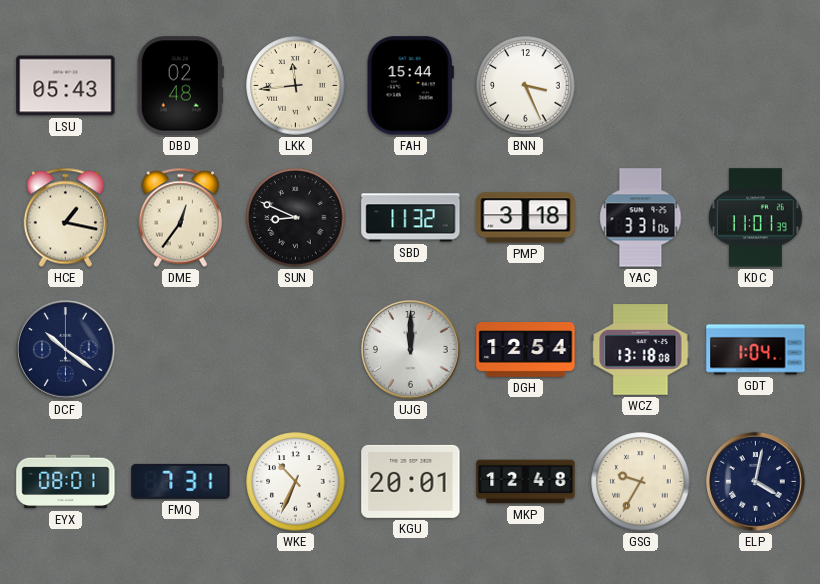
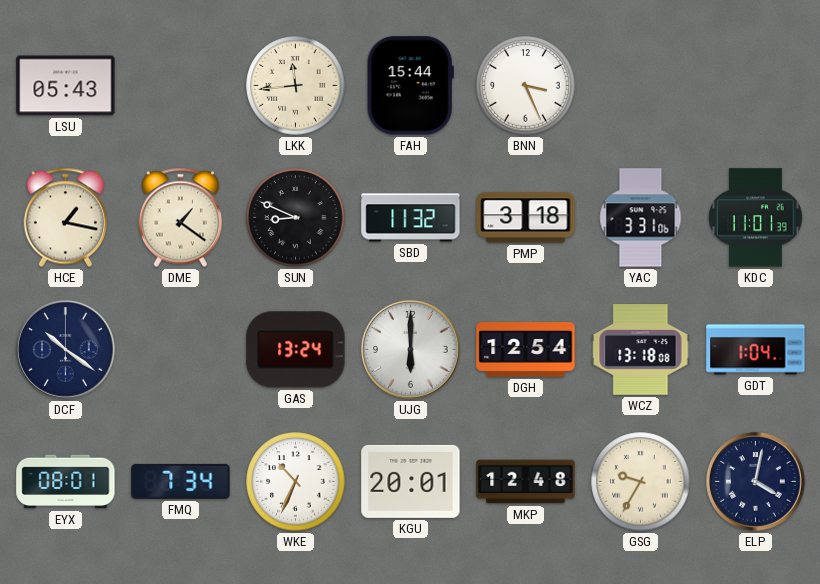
DBD: 02:48 -> none (180, 86)
DME: 12:36 -> 1:21 (180, 218)
GAS: none -> 13:24 (296, 350)
UJG: 12:00 -> 6:00 (411, 350)
FMQ: 7:31 -> 7:34 (181, 481)
